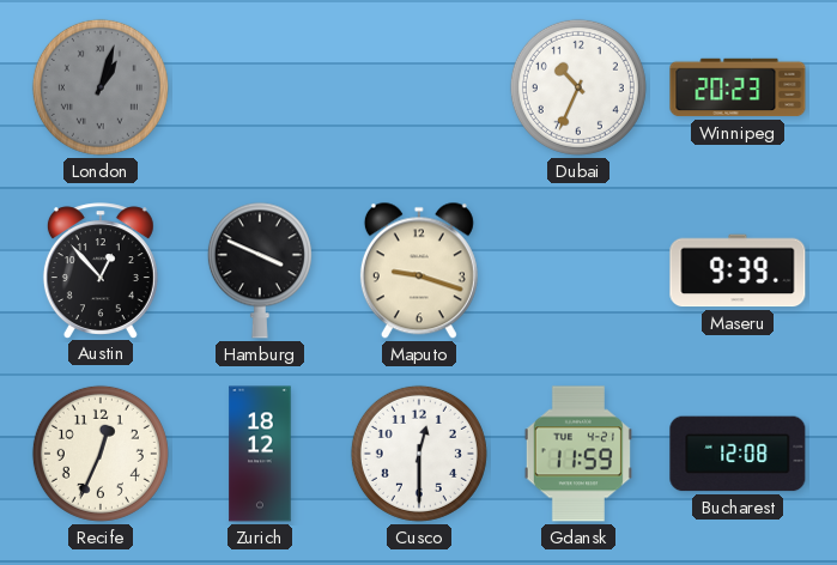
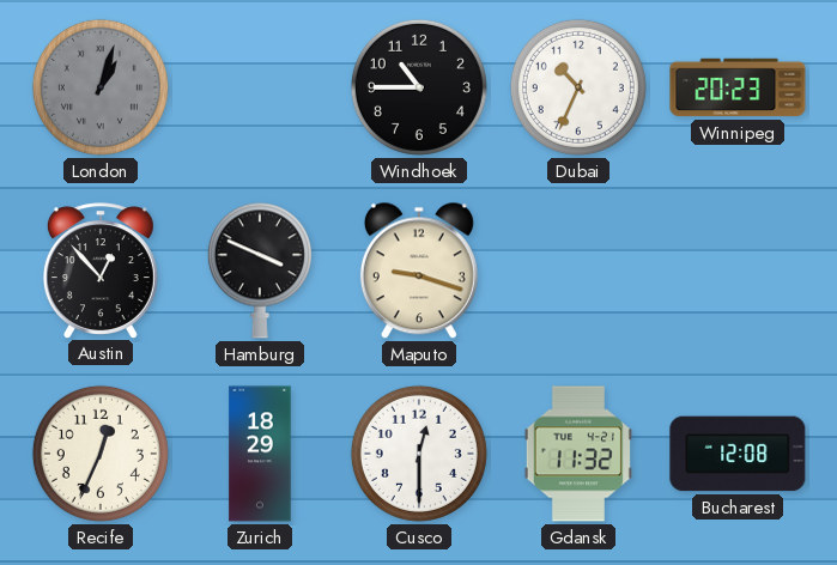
Windhoek: none -> 10:45 (419, 87)
Maseru: 9:39 -> none (738, 271)
Zurich: 18:12 -> 18:29 (260, 454)
Gdansk: 11:59 -> 11:32 (578, 454)
